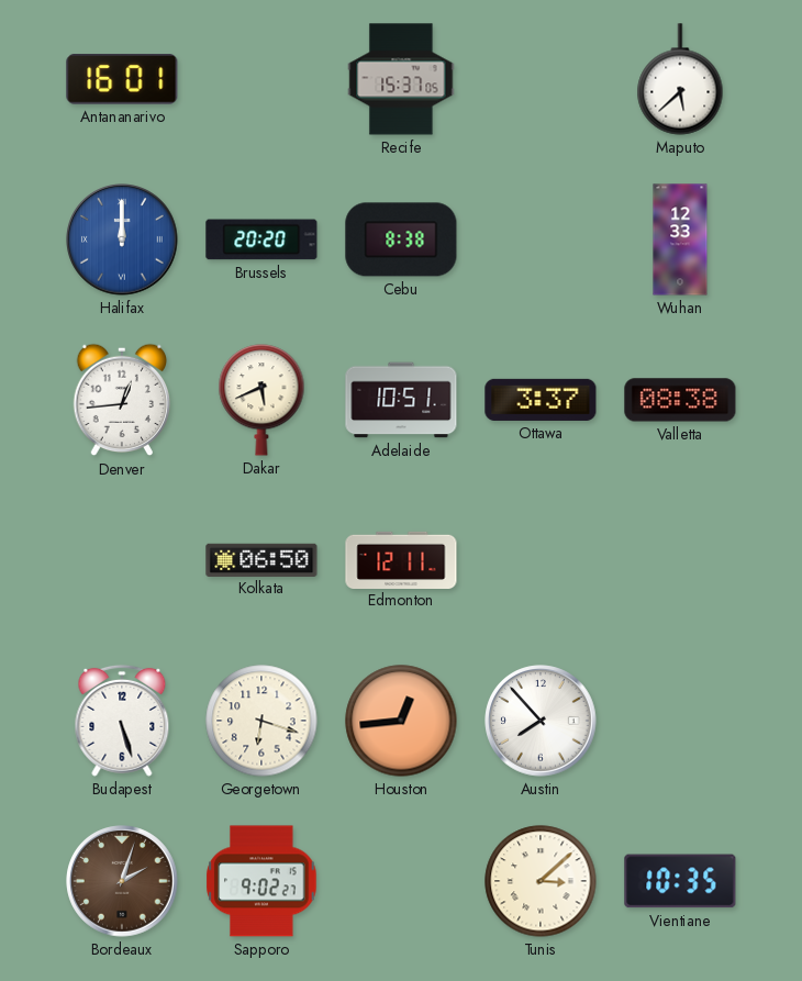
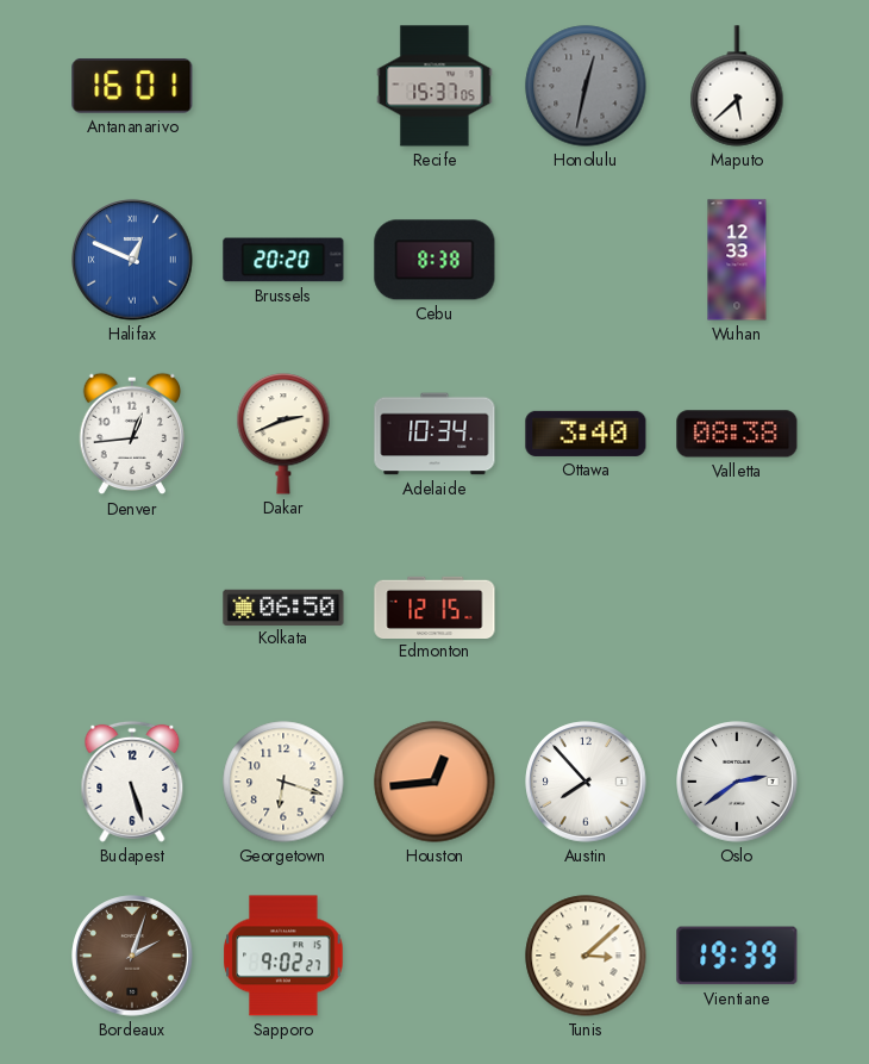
Honolulu: none -> 12:32 (586, 86)
Halifax: 12:00 -> 12:49 (132, 260)
Dakar: 5:41 -> 2:41 (283, 434)
Adelaide: 10:51 -> 10:34 (434, 434)
Ottawa: 3:37 -> 3:40 (586, 434)
Edmonton: 12:11 -> 12:15 (434, 606)
Oslo: none -> 2:39 (737, 782)
Vientiane: 10:35 -> 19:39 (737, 956)
